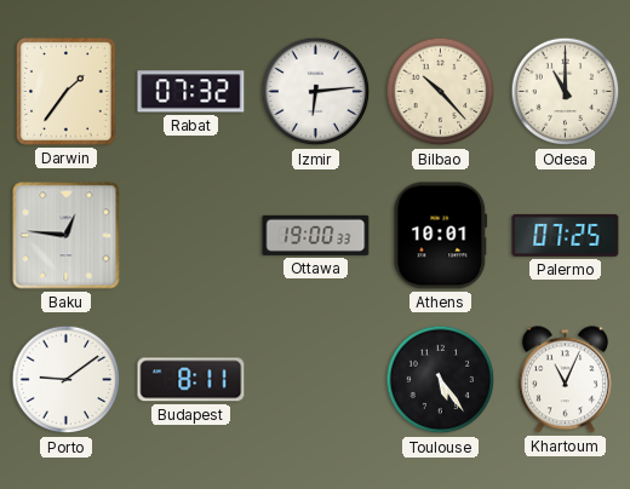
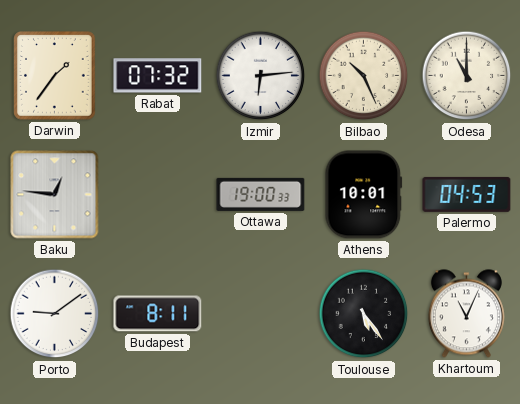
Bilbao: 10:23 -> 10:26 (364, 76)
Palermo: 07:25 -> 04:53 (467, 194)
